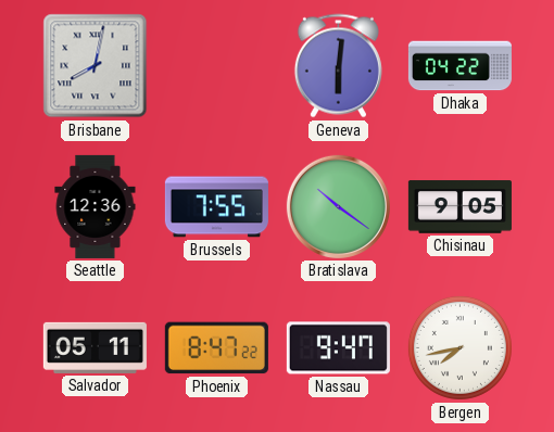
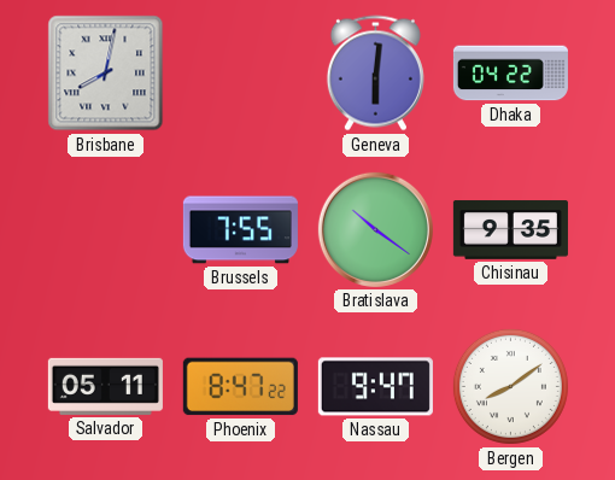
Seattle: 12:36 -> none (96, 206)
Chisinau: 9:05 -> 9:35 (510, 230)
Bergen: 7:43 -> 8:09 (510, 386)
